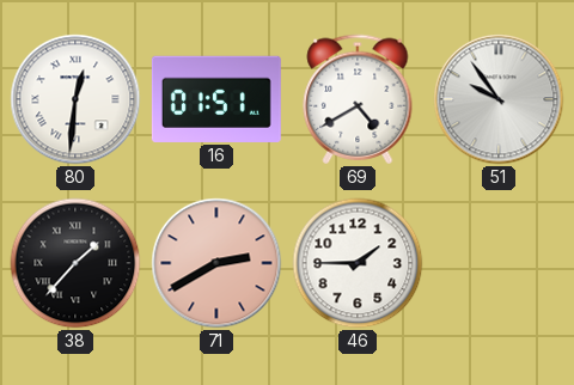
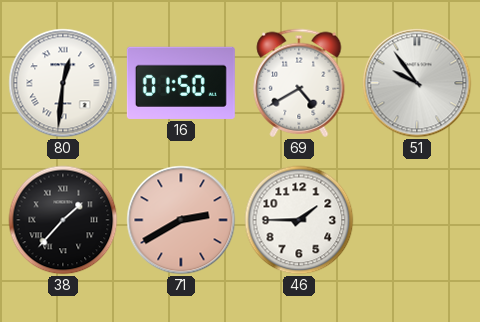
16: 01:51 -> 01:50 (181, 83)
